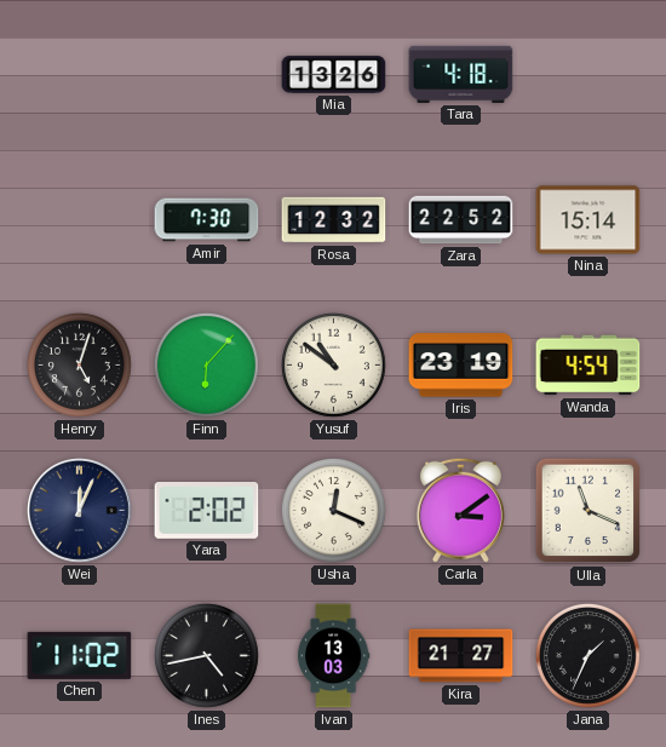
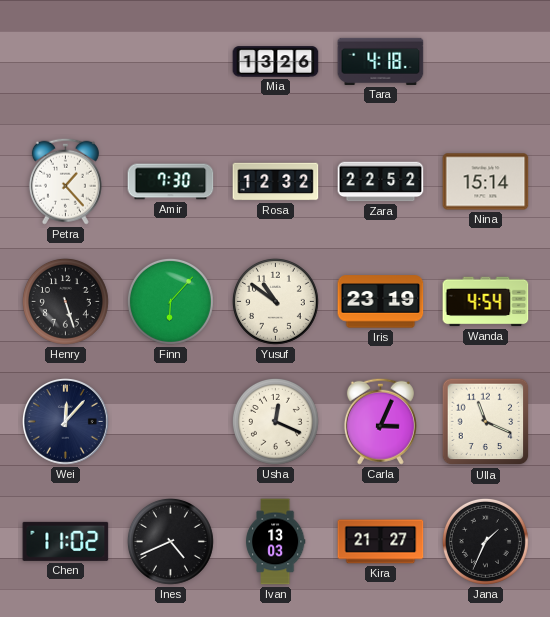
Petra: none -> 1:23 (65, 181)
Henry: 5:03 -> 5:27 (65, 301)
Wei: 12:04 -> 12:07 (66, 422)
Yara: 2:02 -> none (207, 511)
Carla: 3:09 -> 3:04 (380, 421)
Ines: 4:43 -> 4:41 (170, 541)
